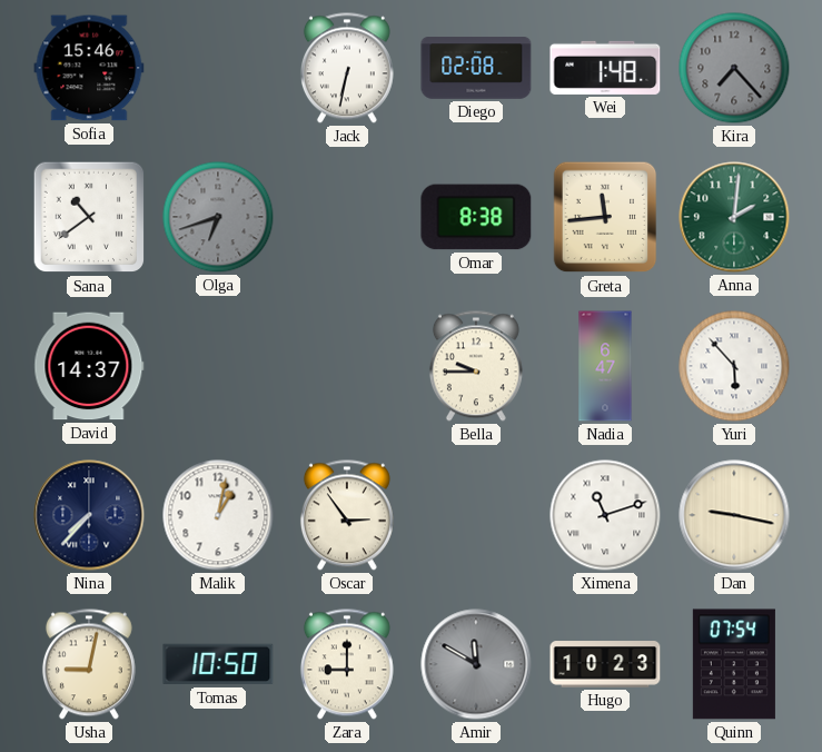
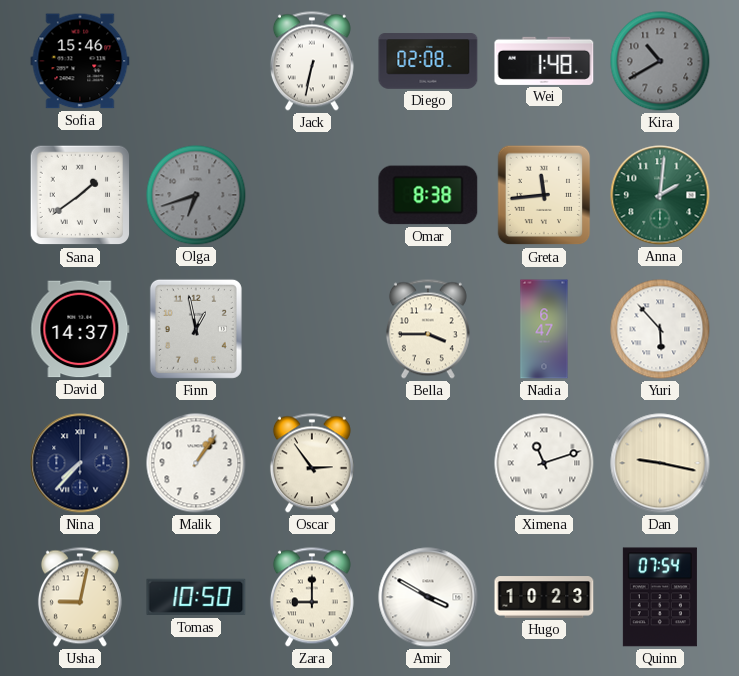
Kira: 7:23 -> 10:40 (660, 61)
Sana: 10:39 -> 1:39 (80, 195)
Finn: none -> 12:58 (196, 329)
Bella: 9:45 -> 3:45 (428, 329)
Malik: 1:02 -> 1:06 (196, 463)
Amir: 11:50 -> 3:50 (428, 597)
Amir dial: grey -> white (428, 597)
